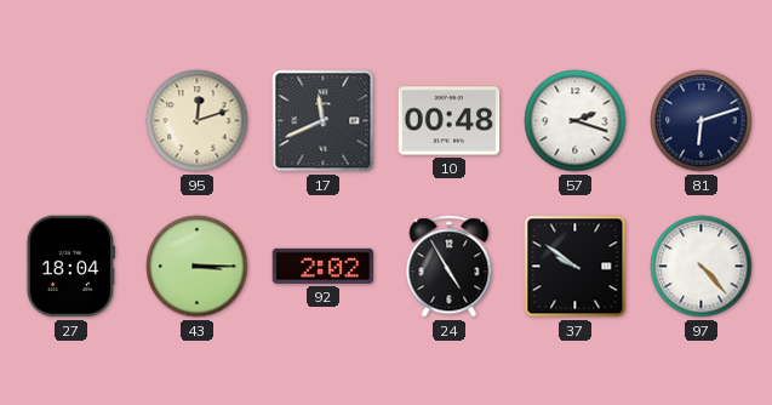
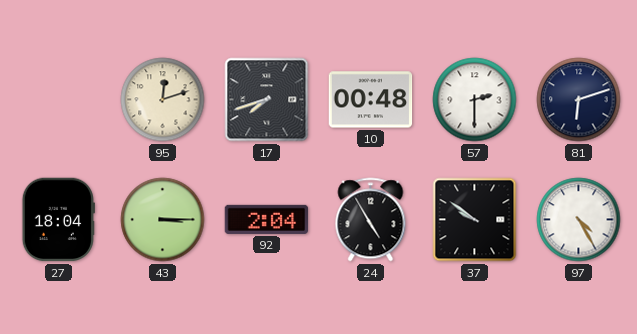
17: 11:41 -> 7:42 (267, 100)
57: 2:18 -> 2:30 (475, 100)
92: 2:02 -> 2:04 (267, 219)
97: 4:23 -> 4:25 (579, 220)
